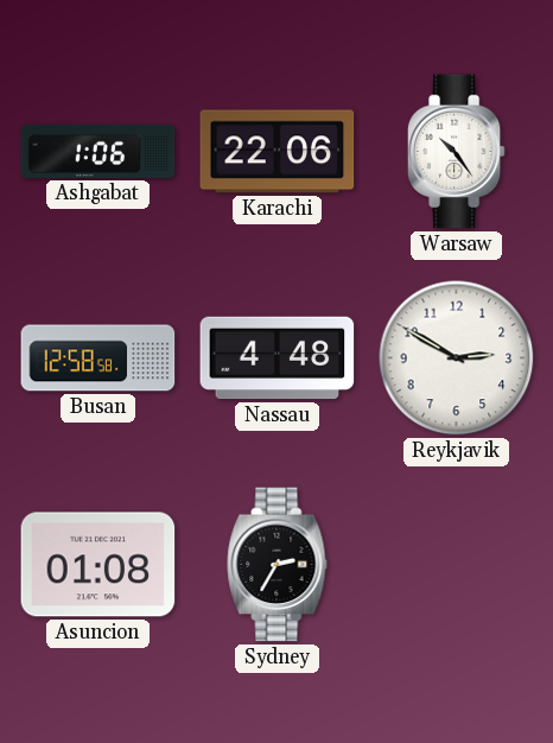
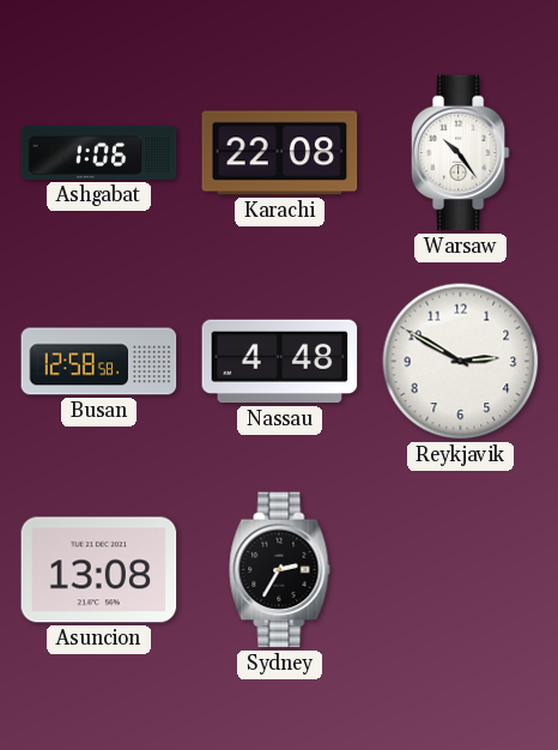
Karachi: 22:06 -> 22:08 (280, 153)
Asuncion: 01:08 -> 13:08 (99, 570)
